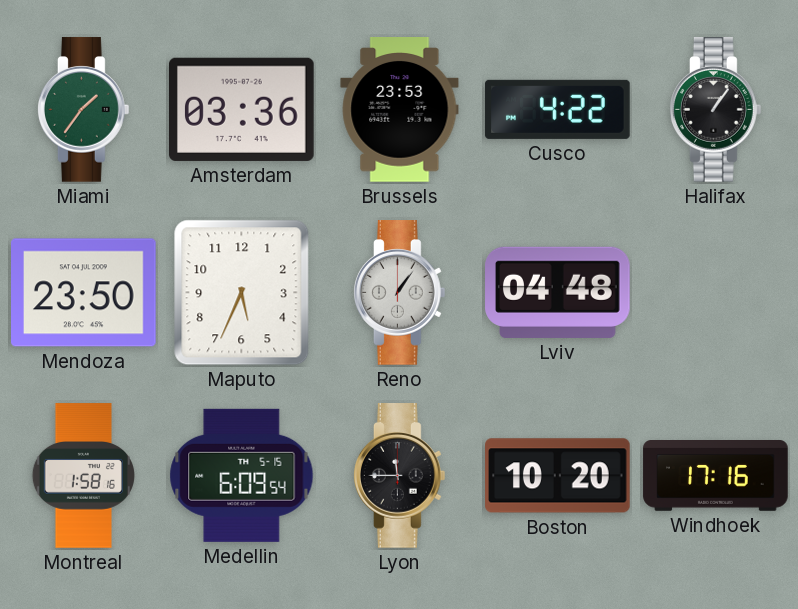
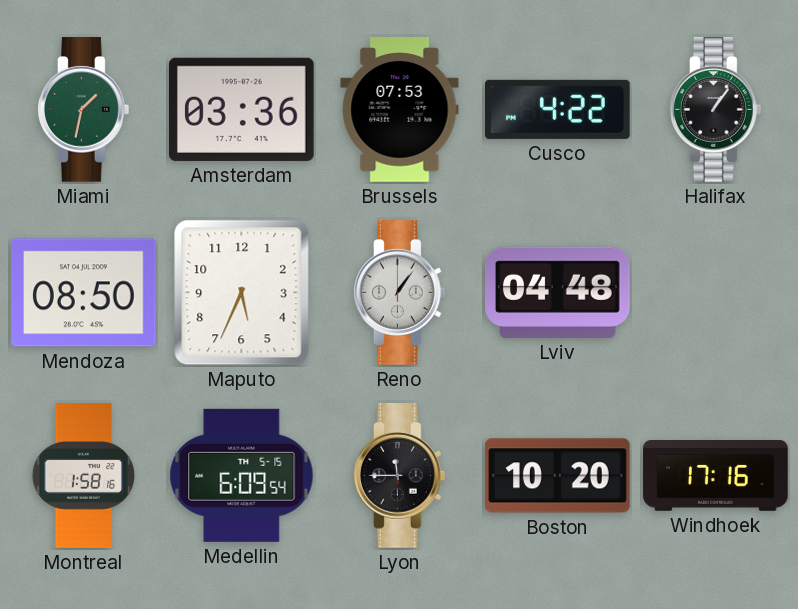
Miami: 1:36 -> 1:32 (84, 110)
Brussels: 23:53 -> 07:53 (400, 110)
Mendoza: 23:50 -> 08:50 (84, 293)
